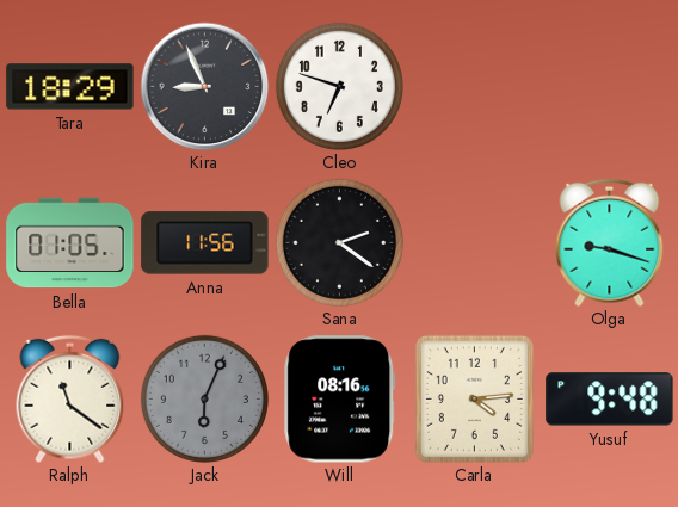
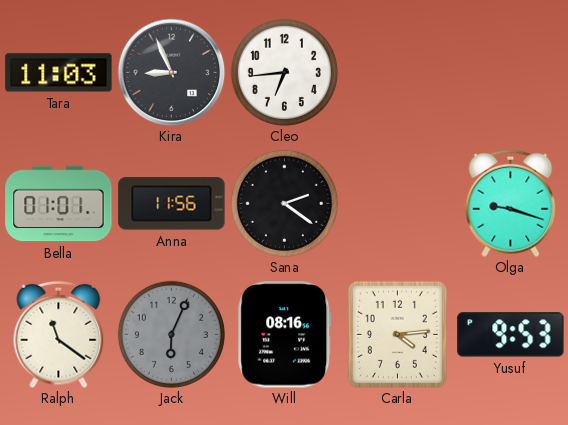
Tara: 18:29 -> 11:03 (59, 73)
Cleo: 6:48 -> 6:44 (284, 72)
Bella: 01:05 -> 01:01 (59, 204)
Yusuf: 9:48 -> 9:53 (511, 335)
